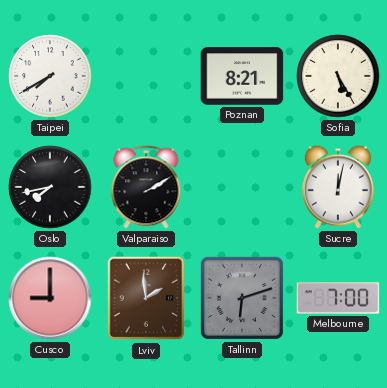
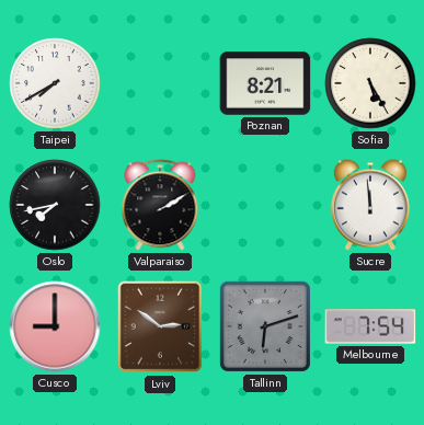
Sucre: 12:02 -> 11:59 (370, 205)
Lviv: 1:59 -> 2:51 (160, 326)
Melbourne: 7:00 -> 7:54 (370, 326)
